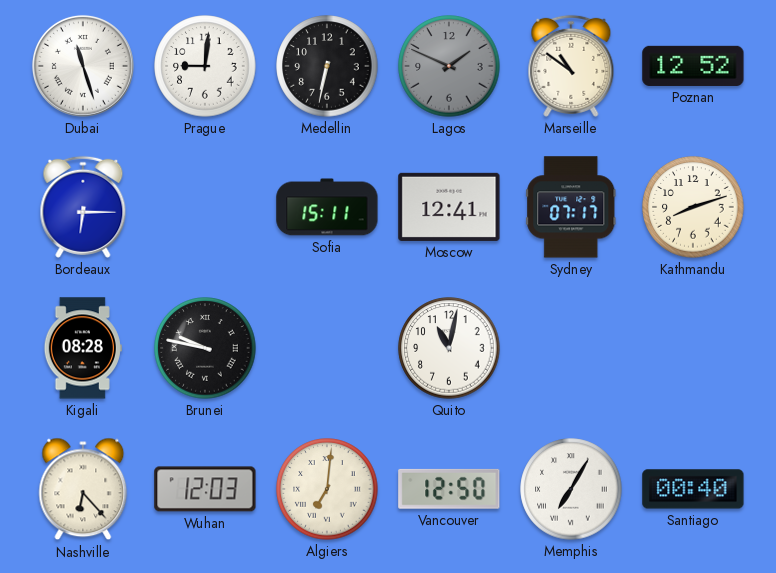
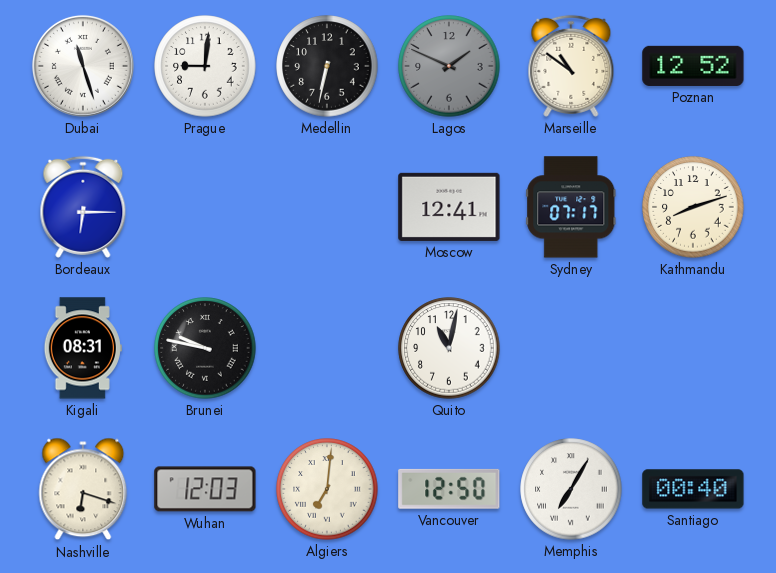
Sofia: 15:11 -> none (327, 207)
Kigali: 08:28 -> 08:31 (83, 348)
Nashville: 6:23 -> 6:18 (83, 489)
